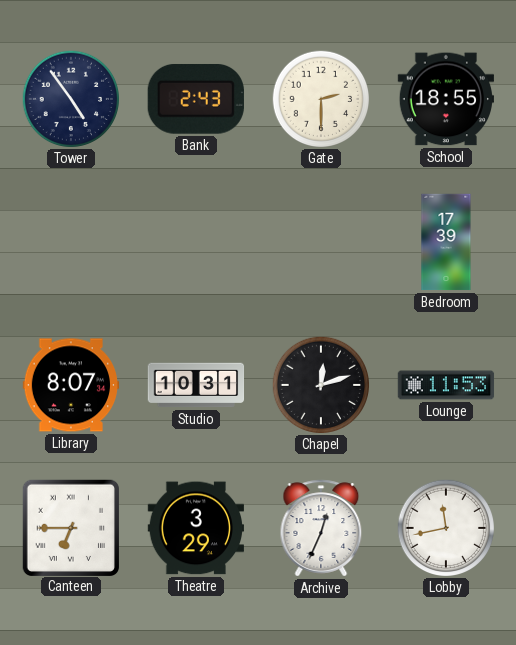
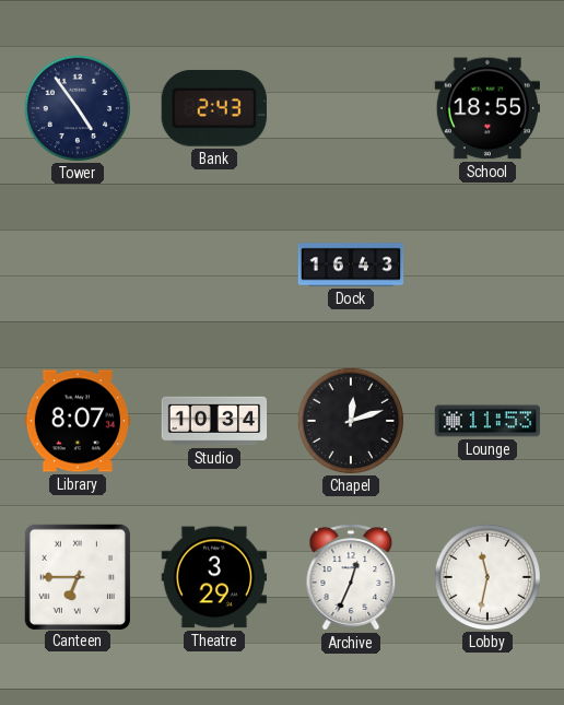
Gate: 2:30 -> none (320, 98)
Dock: none -> 16:43 (351, 265)
Bedroom: 17:39 -> none (446, 242)
Studio: 10:31 -> 10:34 (214, 421)
Lobby: 11:43 -> 11:32 (486, 576)
